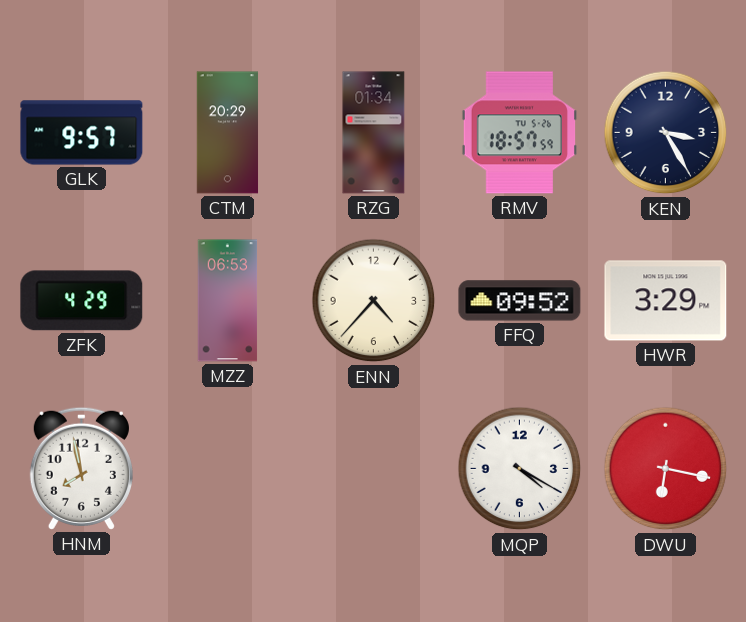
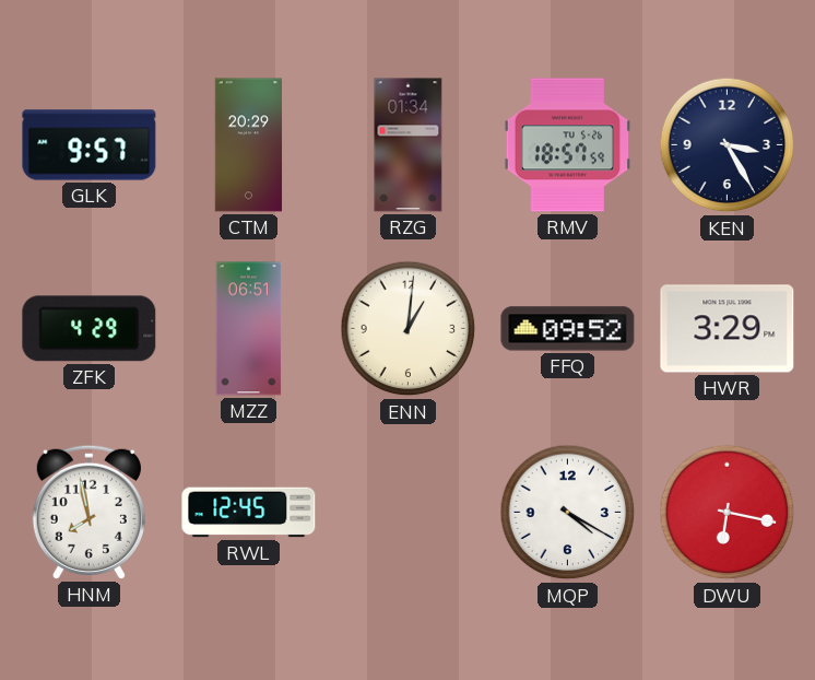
MZZ: 06:53 -> 06:51 (249, 329)
ENN: 4:37 -> 1:01 (409, 329)
RWL: none -> 12:45 (249, 513)
